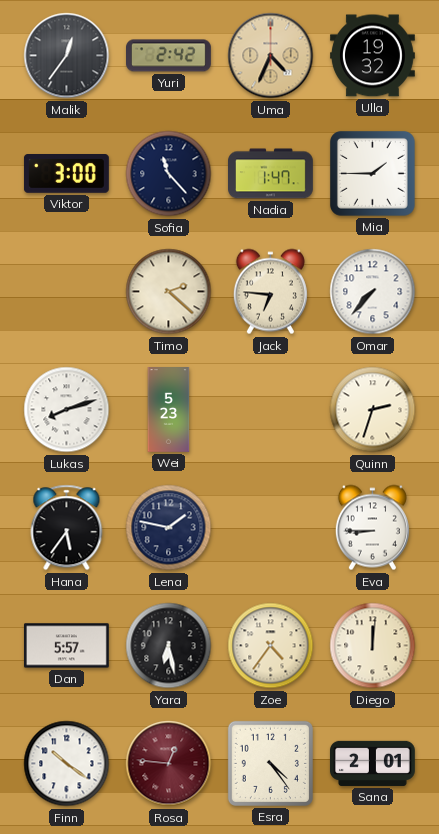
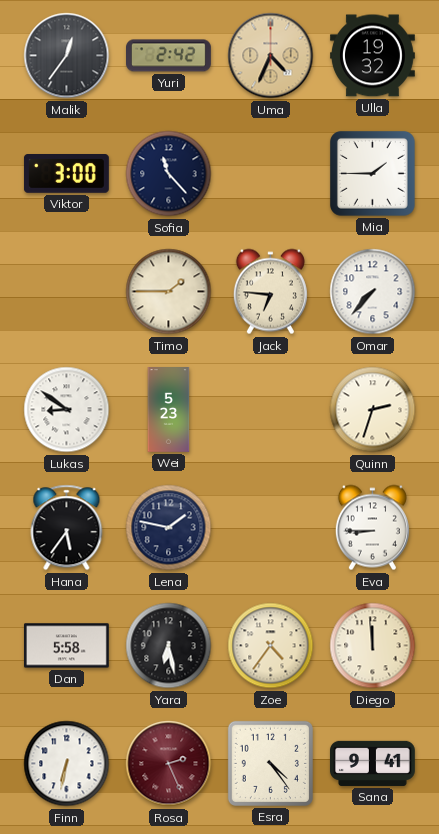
Nadia: 1:47 -> none (271, 174)
Timo: 2:22 -> 1:45 (169, 292)
Lukas: 8:12 -> 8:51 (67, 410)
Dan: 5:57 -> 5:58 (66, 646)
Diego: 12:01 -> 11:59 (373, 646)
Finn: 10:21 -> 6:32 (67, 764)
Rosa: 12:46 -> 2:26 (169, 764)
Sana: 2:01 -> 9:41 (372, 763)
